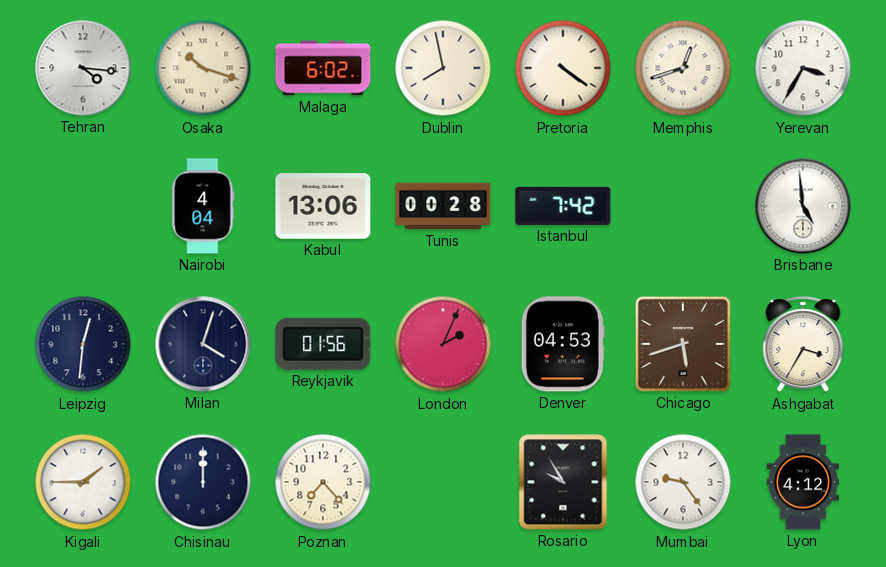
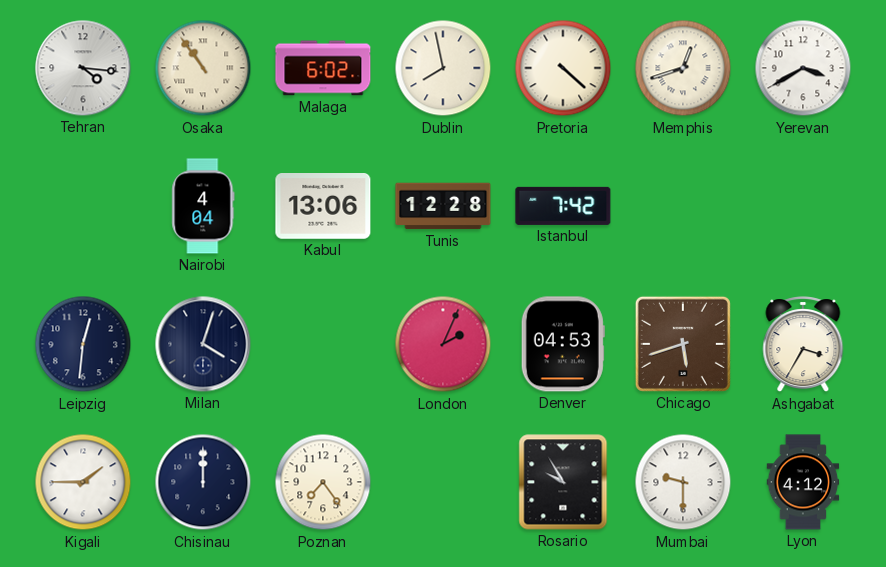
Osaka: 10:18 -> 10:54 (203, 68)
Pretoria: 4:21 -> 4:22 (563, 68)
Yerevan: 3:35 -> 3:40 (803, 68)
Tunis: 00:28 -> 12:28 (443, 206)
Brisbane: 4:59 -> none (803, 206)
Reykjavik: 01:56 -> none (323, 344)
Poznan: 7:23 -> 7:24 (323, 482)
Mumbai: 9:24 -> 9:30 (683, 482)
